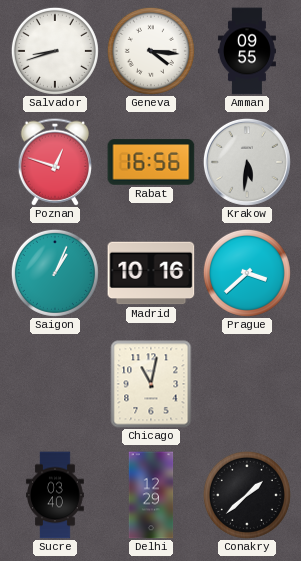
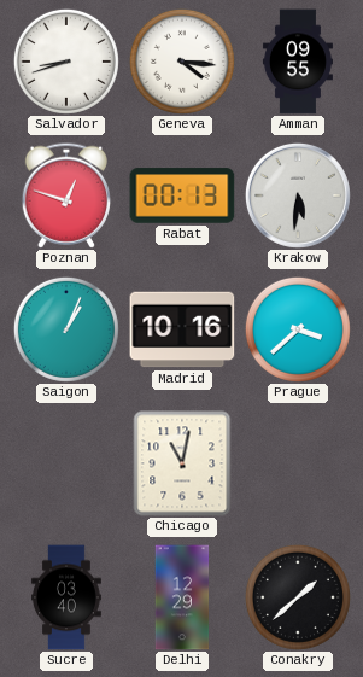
Rabat: 16:56 -> 00:13 (182, 195)
